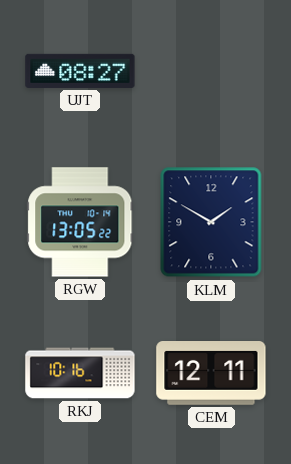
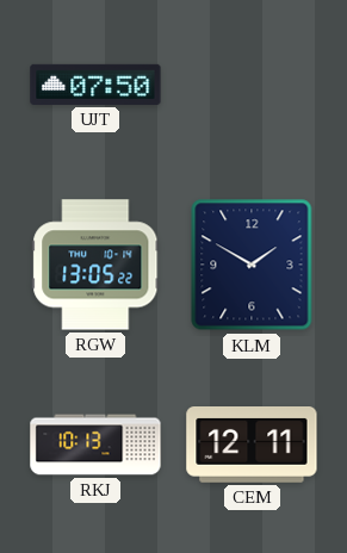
UJT: 08:27 -> 07:50 (95, 85)
RKJ: 10:16 -> 10:13 (95, 445)
